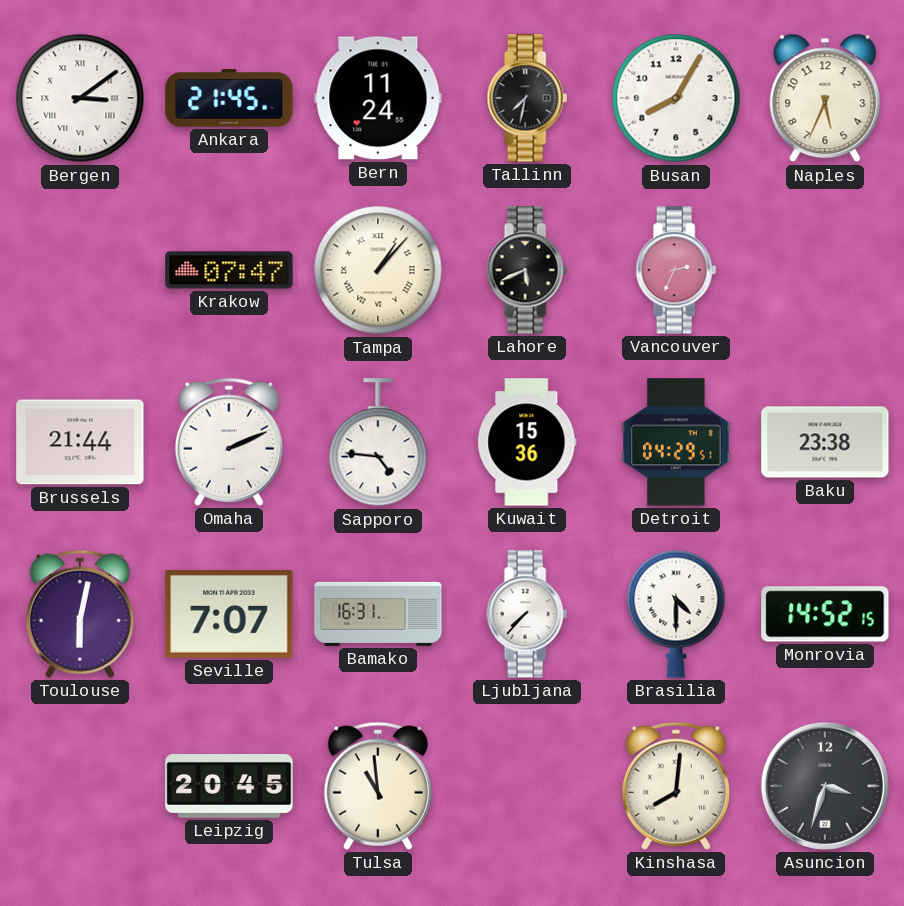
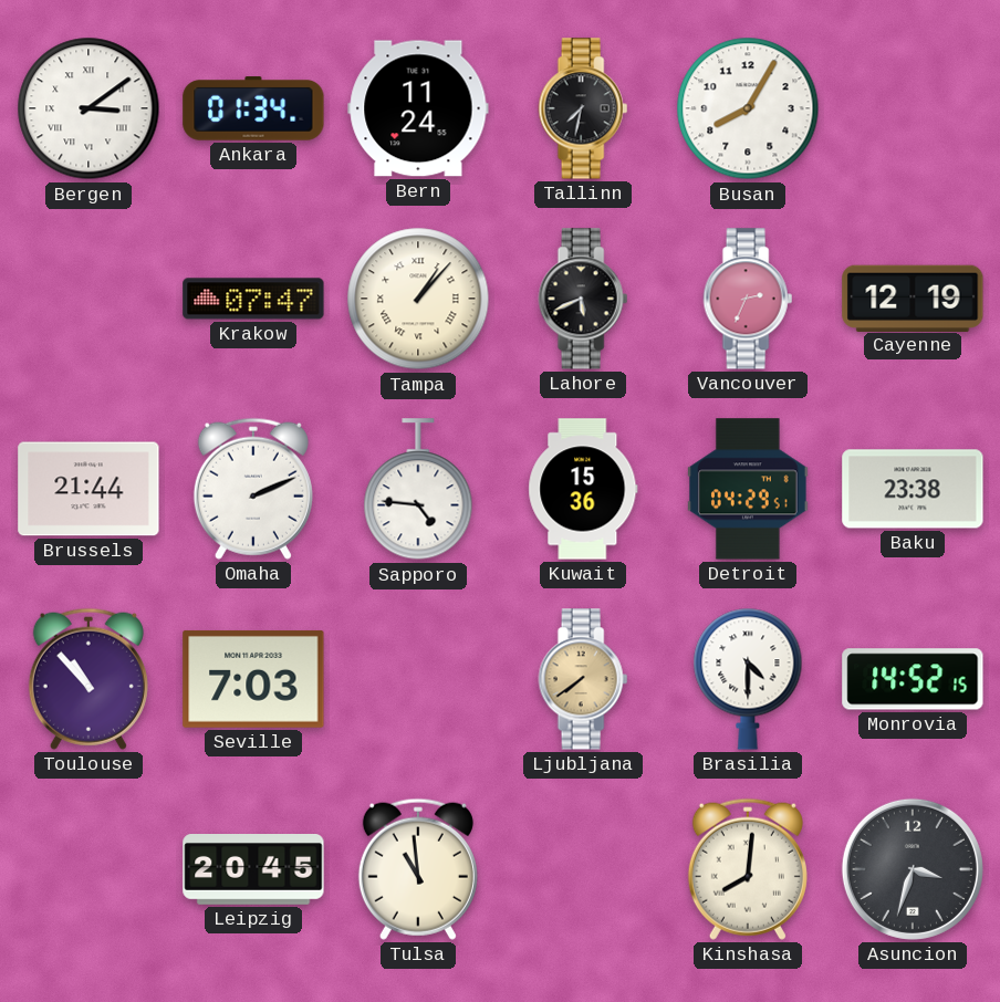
Ankara: 21:45 -> 01:34 (253, 108)
Naples: 5:34 -> none (825, 98)
Cayenne: none -> 12:19 (913, 298)
Toulouse: 6:02 -> 10:53 (88, 679)
Seville: 7:07 -> 7:03 (253, 679)
Bamako: 16:31 -> none (378, 614)
Ljubljana: 7:37 -> 7:39 (583, 679)
Ljubljana dial: white -> champagne (583, 679)
